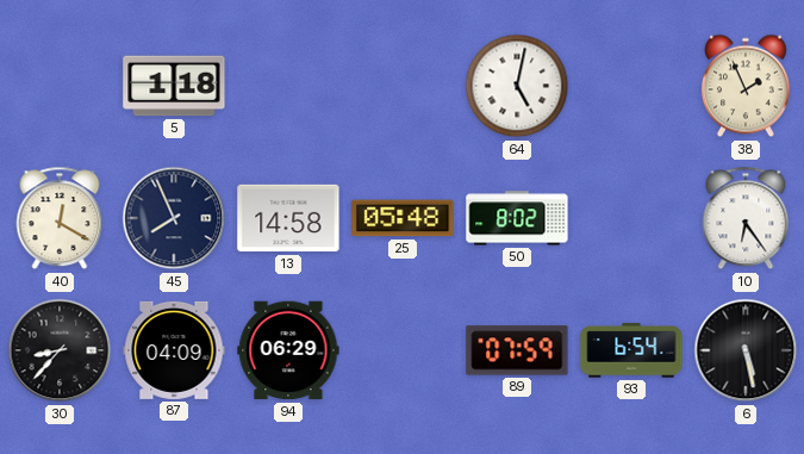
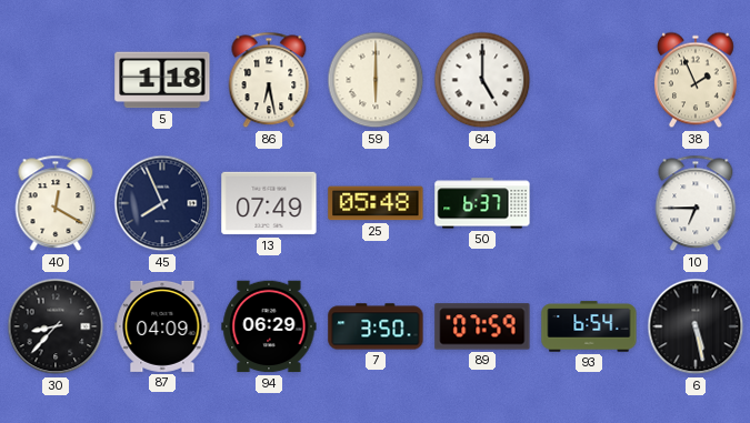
86: none -> 6:28 (269, 80)
59: none -> 6:00 (376, 80)
64: 5:02 -> 5:00 (482, 80)
13: 14:58 -> 07:49 (269, 203)
50: 8:02 -> 6:37 (482, 203)
10: 6:24 -> 6:45 (696, 203)
7: none -> 3:50 (376, 326)
